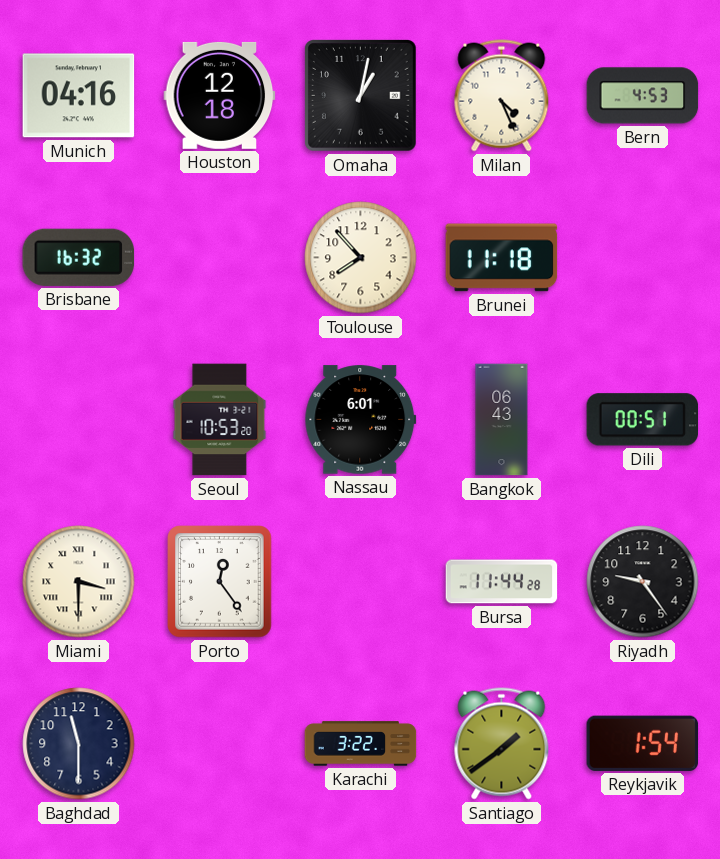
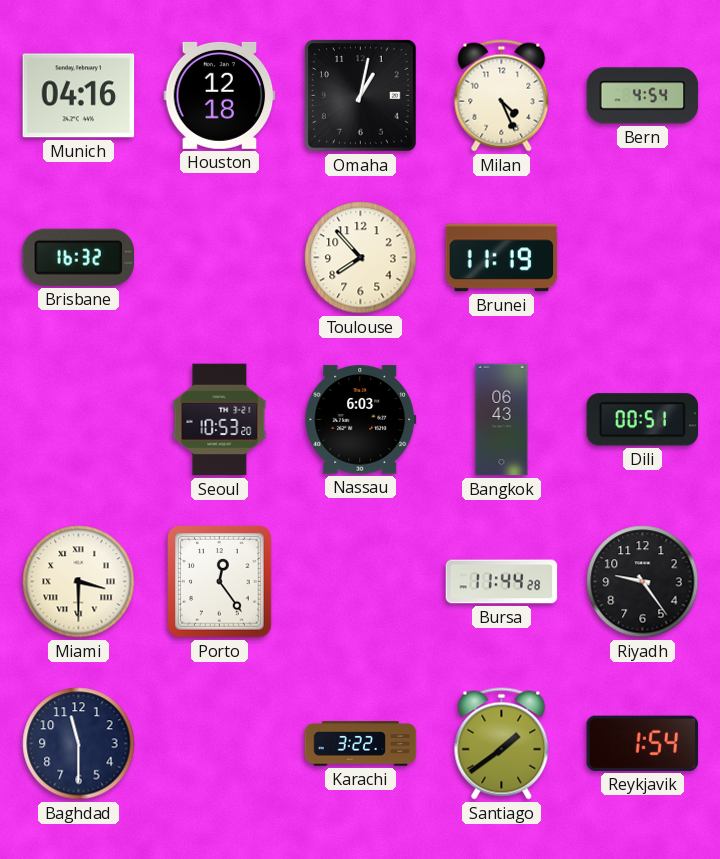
Bern: 4:53 -> 4:54 (643, 96)
Brunei: 11:18 -> 11:19 (502, 258)
Nassau: 6:01 -> 6:03 (361, 420)
